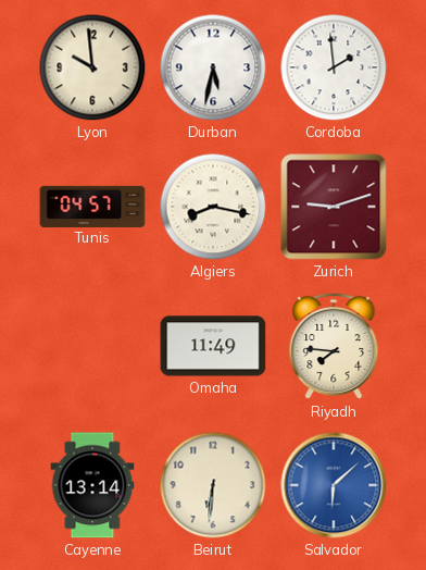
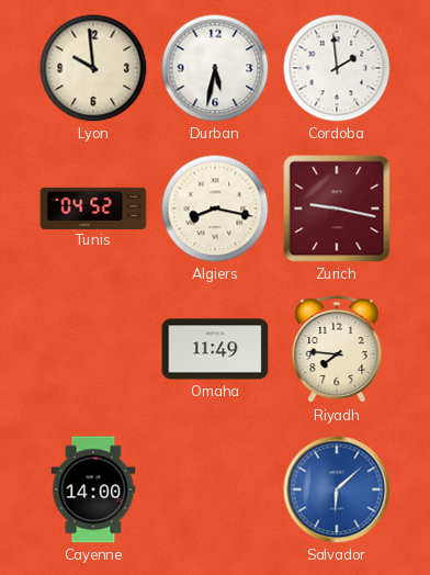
Tunis: 04:57 -> 04:52 (93, 207)
Zurich: 9:12 -> 9:17 (337, 208)
Cayenne: 13:14 -> 14:00 (93, 489)
Beirut: 6:31 -> none (213, 485)
